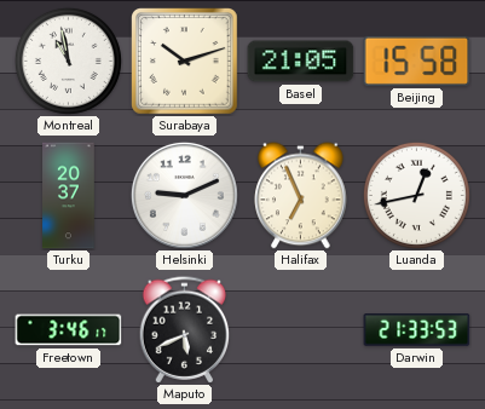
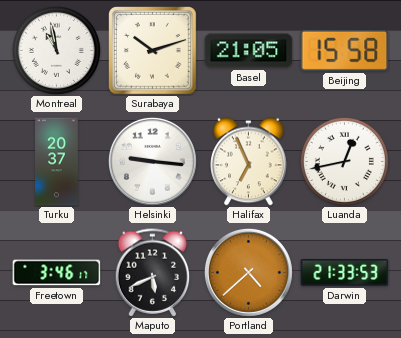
Helsinki: 9:11 -> 9:16 (152, 161)
Portland: none -> 4:38 (248, 272)
